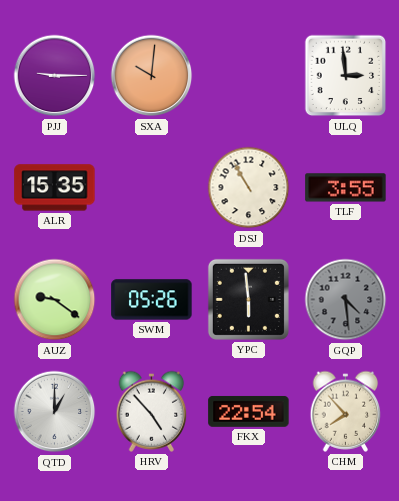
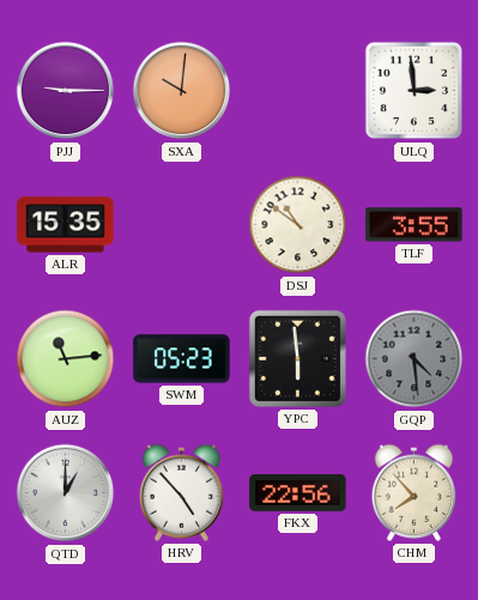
DSJ: 10:55 -> 10:51 (298, 225)
AUZ: 9:21 -> 11:14 (66, 359)
SWM: 05:26 -> 05:23 (182, 359)
FKX: 22:54 -> 22:56 (298, 492)
